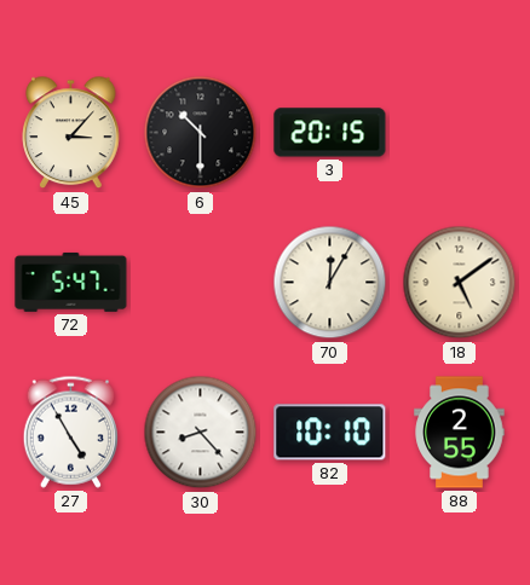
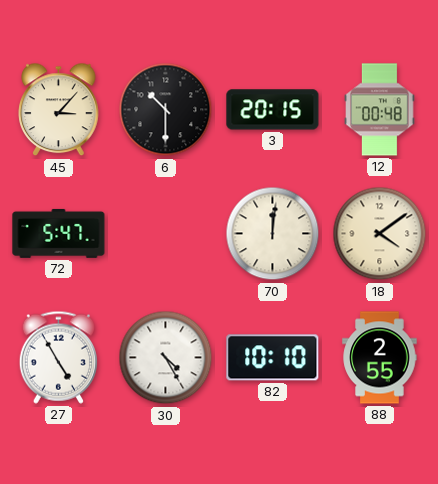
12: none -> 00:48 (380, 110)
70: 12:05 -> 12:01 (273, 234)
18: 5:09 -> 4:09 (380, 234)
30: 8:23 -> 4:25 (166, 358)
